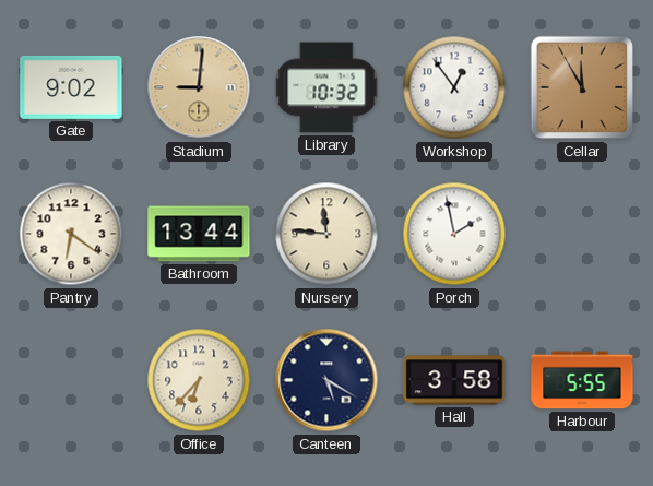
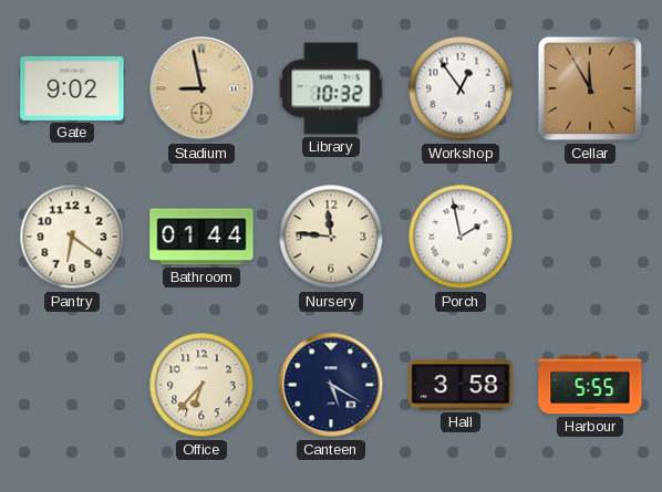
Stadium: 9:01 -> 8:58 (201, 88)
Bathroom: 13:44 -> 01:44 (201, 237)
